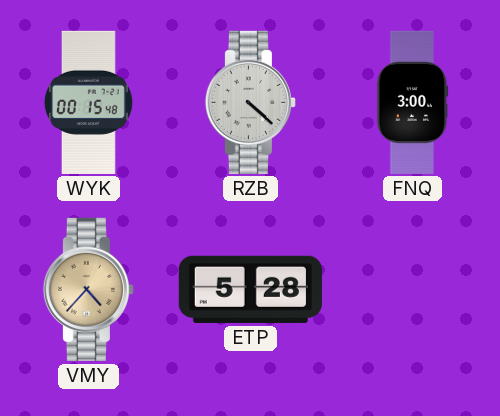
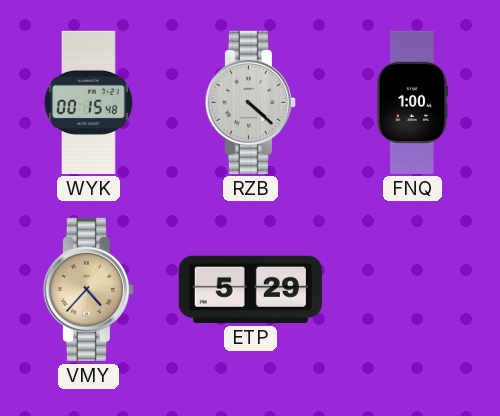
FNQ: 3:00 -> 1:00 (413, 102)
ETP: 5:28 -> 5:29 (250, 289)
